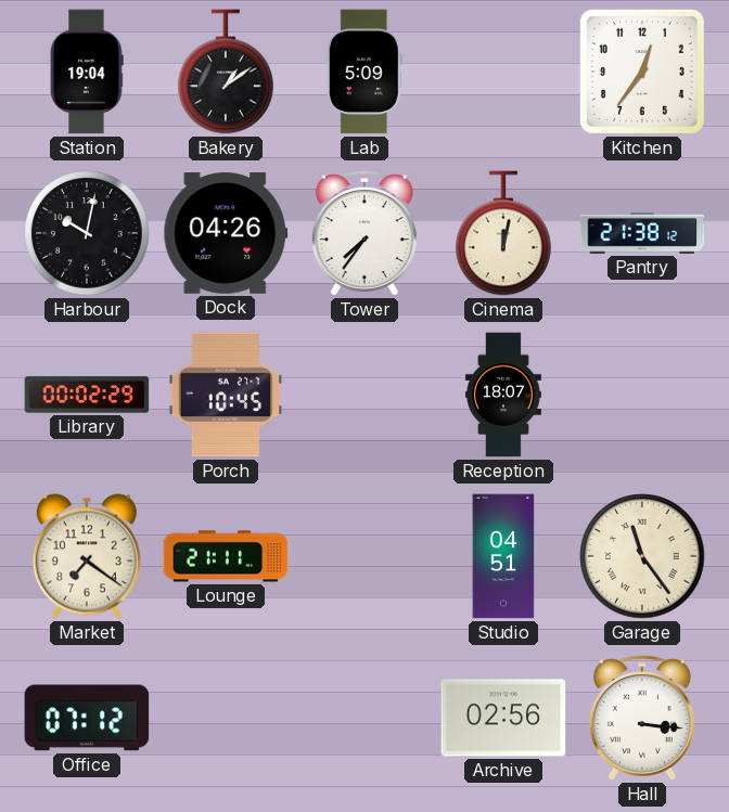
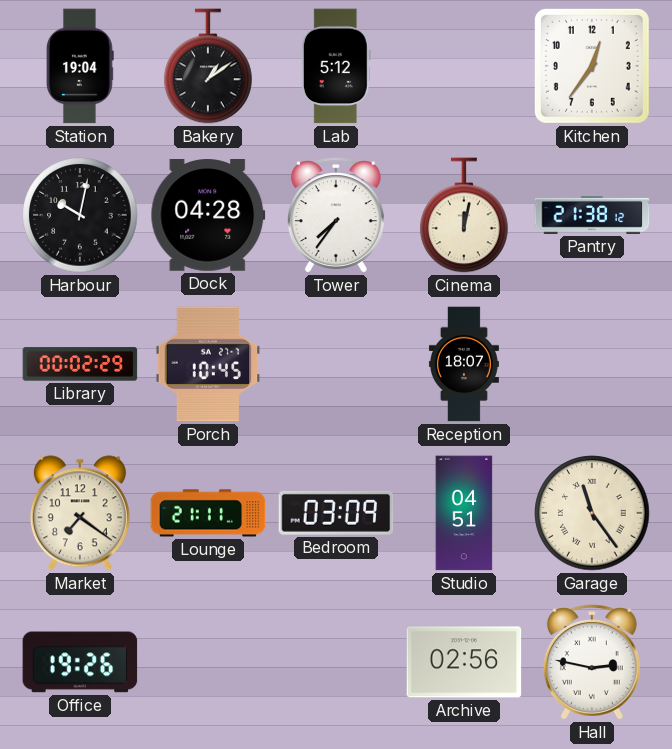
Lab: 5:09 -> 5:12 (336, 66)
Dock: 04:26 -> 04:28 (208, 216)
Bedroom: none -> 03:09 (336, 513)
Office: 07:12 -> 19:26 (80, 662)
Hall: 3:16 -> 2:47 (592, 662)
